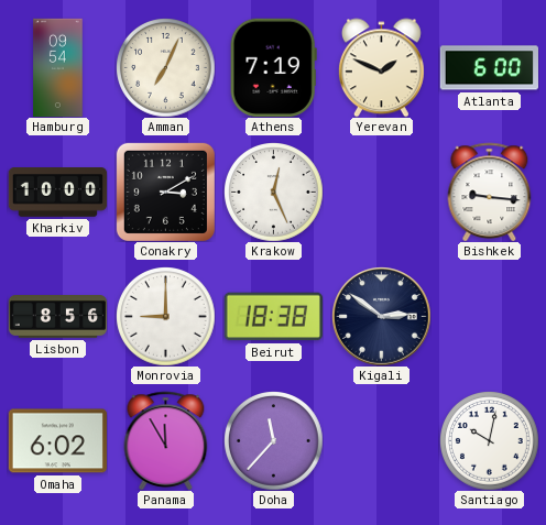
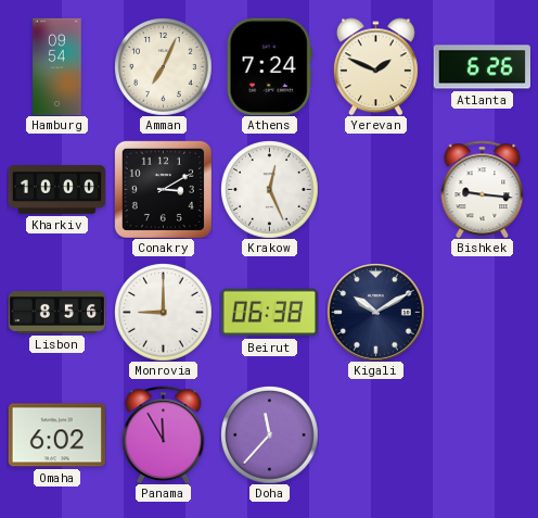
Athens: 7:19 -> 7:24 (269, 66)
Atlanta: 6:00 -> 6:26 (482, 67)
Beirut: 18:38 -> 06:38 (269, 313)
Kigali: 2:51 -> 10:10 (376, 313)
Santiago: 10:02 -> none (490, 441)
